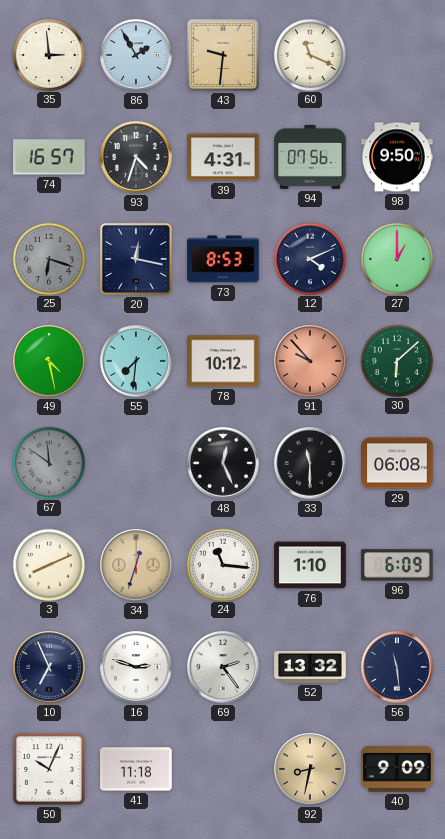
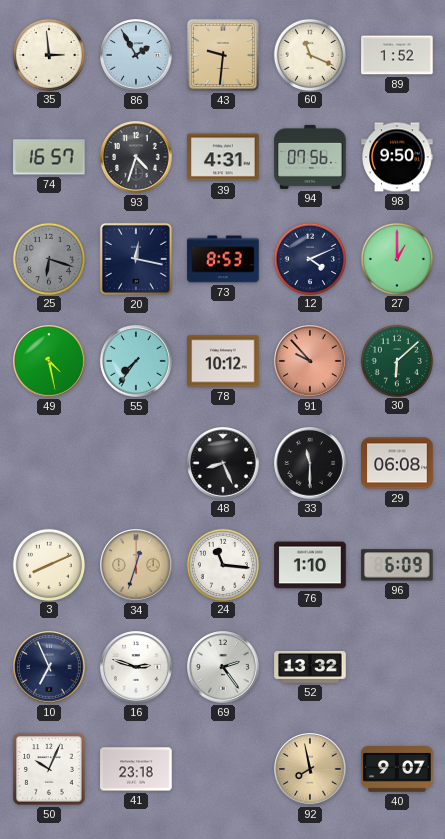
89: none -> 1:52 (397, 55)
55: 7:31 -> 7:36 (136, 361)
67: 11:51 -> none (48, 462)
48: 12:26 -> 8:26 (223, 463)
56: 11:29 -> none (397, 667)
41: 11:18 -> 23:18 (136, 769)
92: 8:32 -> 7:58 (310, 769)
40: 9:09 -> 9:07 (397, 770)
